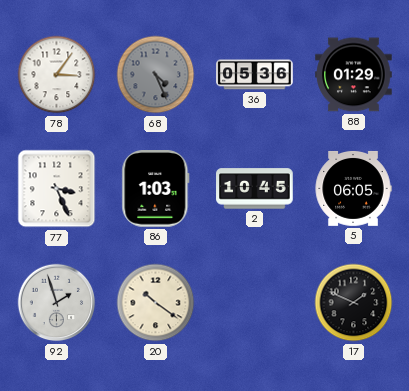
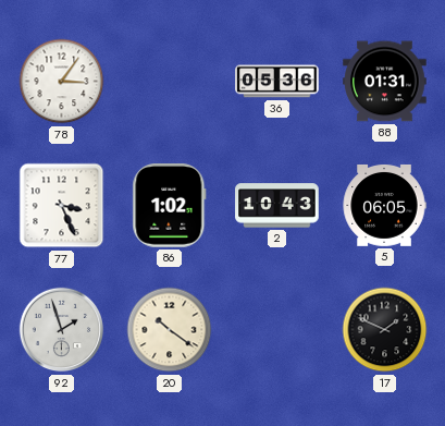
68: 4:26 -> none (156, 75)
88: 01:29 -> 01:31 (385, 82)
86: 1:03 -> 1:02 (170, 206)
2: 10:45 -> 10:43 (277, 206)
